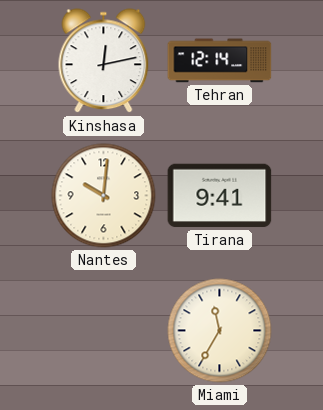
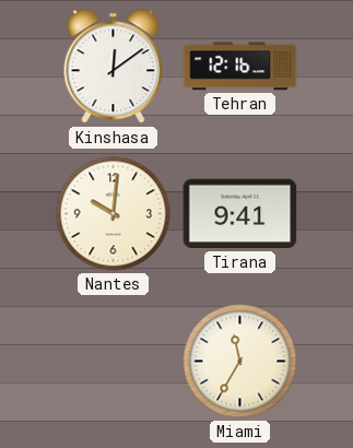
Kinshasa: 12:13 -> 12:09 (114, 67)
Tehran: 12:14 -> 12:16 (240, 67)
